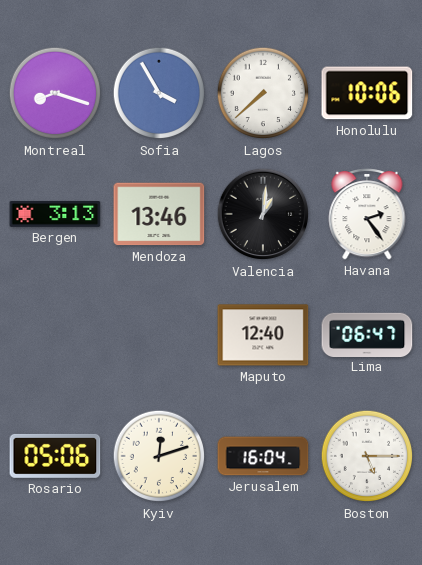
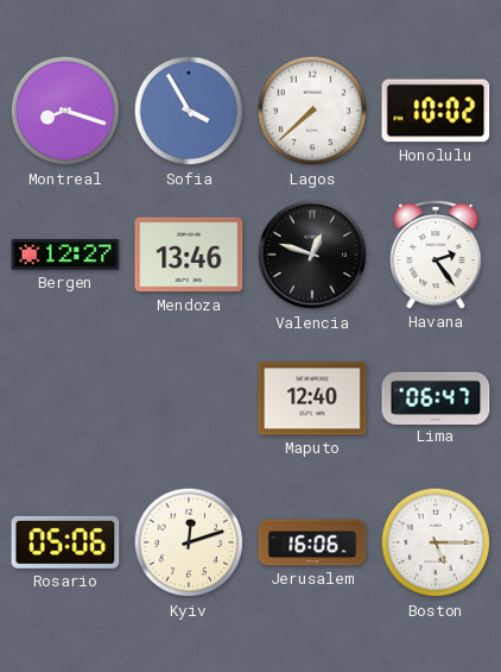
Honolulu: 10:06 -> 10:02 (436, 111)
Bergen: 3:13 -> 12:27 (65, 255)
Valencia: 1:01 -> 12:48 (312, 255)
Jerusalem: 16:04 -> 16:06 (312, 542)
